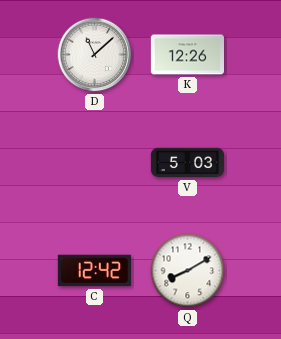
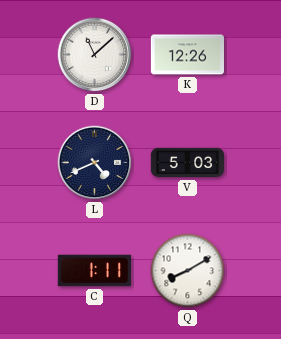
L: none -> 4:41 (95, 163)
C: 12:42 -> 1:11 (94, 271)
